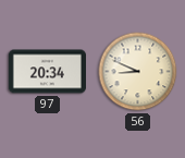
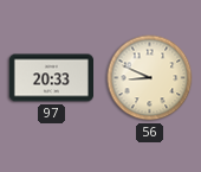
97: 20:34 -> 20:33 (51, 78)
